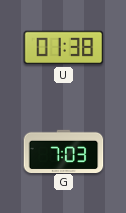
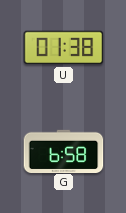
G: 7:03 -> 6:58 (64, 151)
